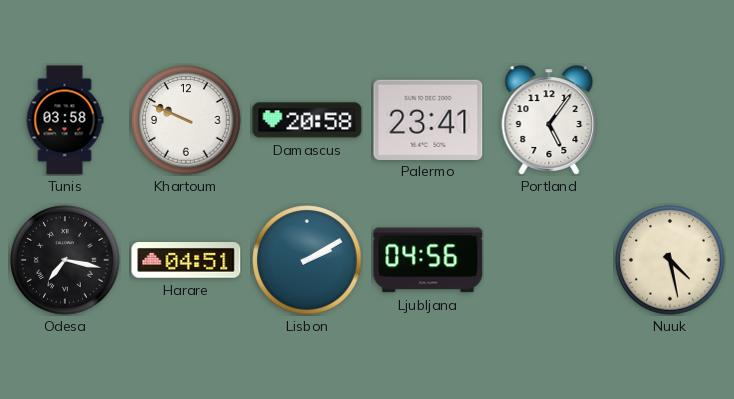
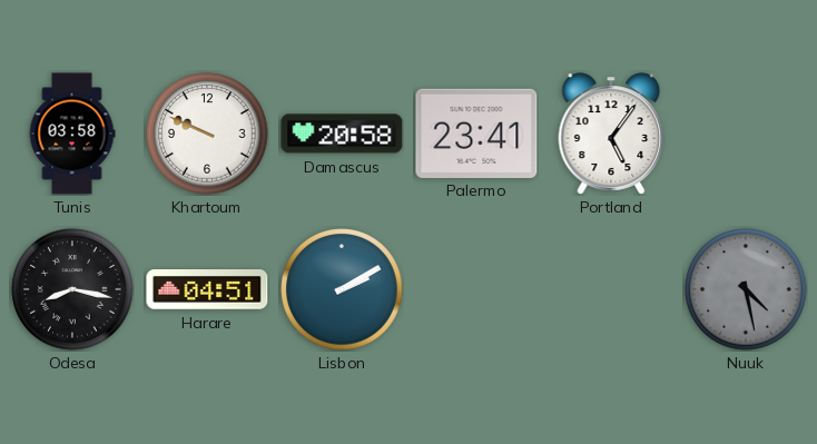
Odesa: 7:17 -> 8:17 (72, 289)
Ljubljana: 04:56 -> none (428, 260)
Nuuk dial: cream -> grey (746, 289)
